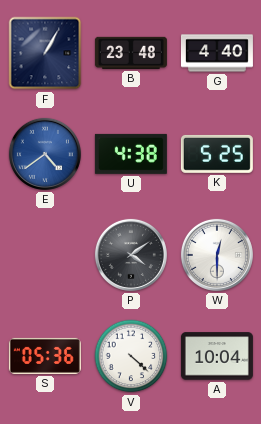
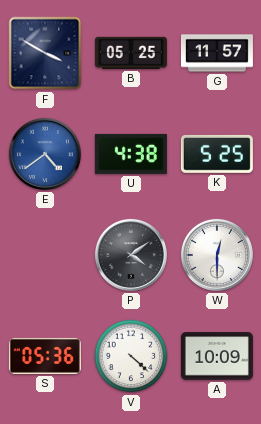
F: 1:05 -> 3:50 (45, 53)
B: 23:48 -> 05:25 (131, 53)
G: 4:40 -> 11:57 (217, 53)
A: 10:04 -> 10:09 (217, 356)
